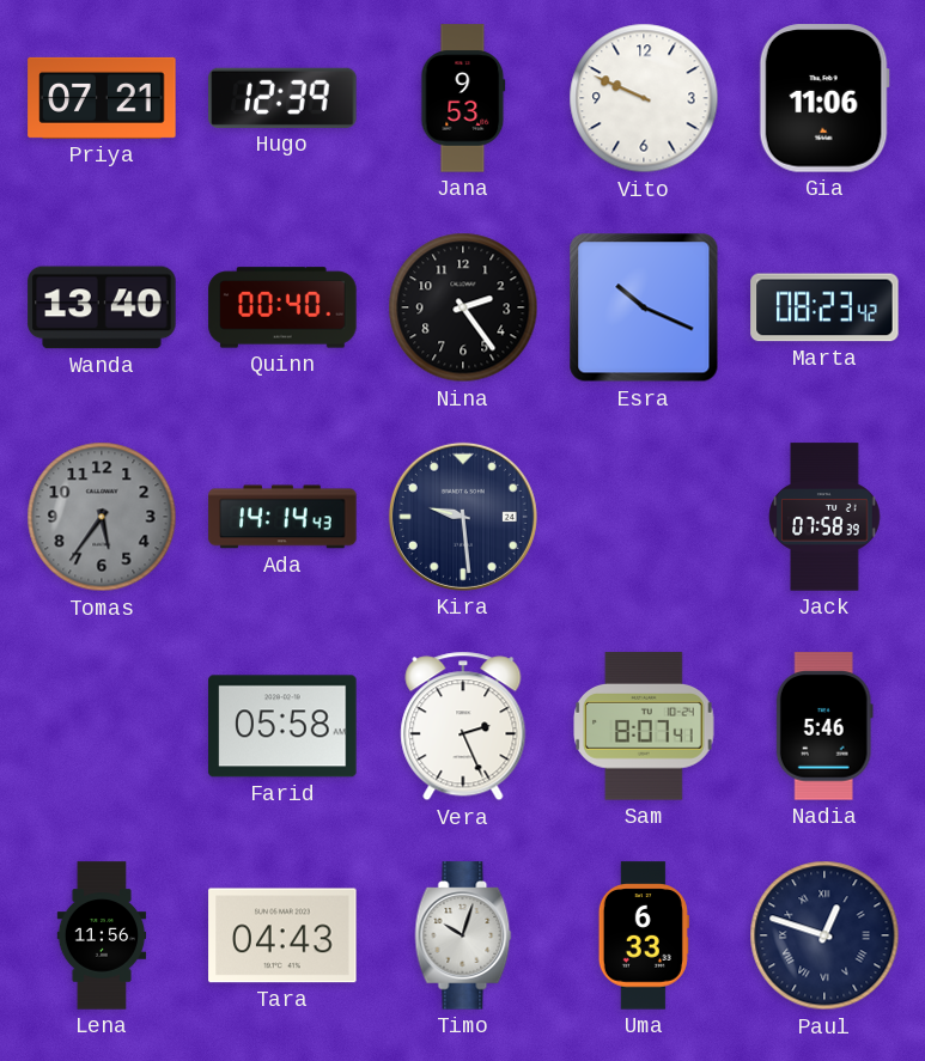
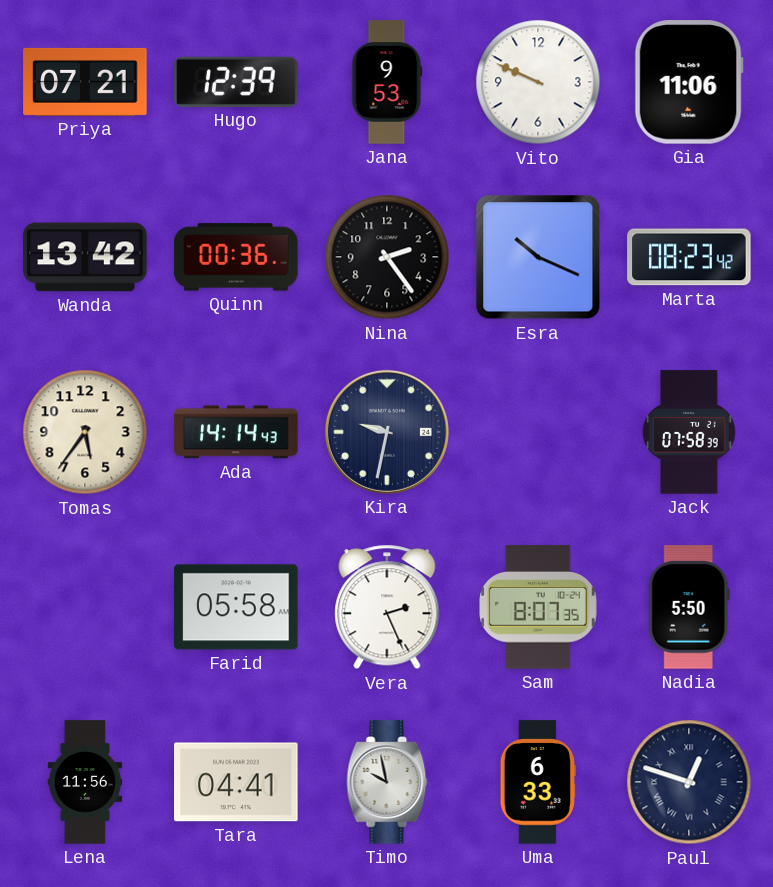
Wanda: 13:40 -> 13:42 (85, 257)
Quinn: 00:40 -> 00:36 (236, 257)
Tomas dial: grey -> cream (85, 432)
Kira: 9:29 -> 9:32 (387, 432)
Sam: 8:07:41 -> 8:07:35 (539, 607)
Nadia: 5:46 -> 5:50 (689, 607)
Tara: 04:43 -> 04:41 (236, 782)
Timo: 10:03 -> 9:58 (387, 782)
